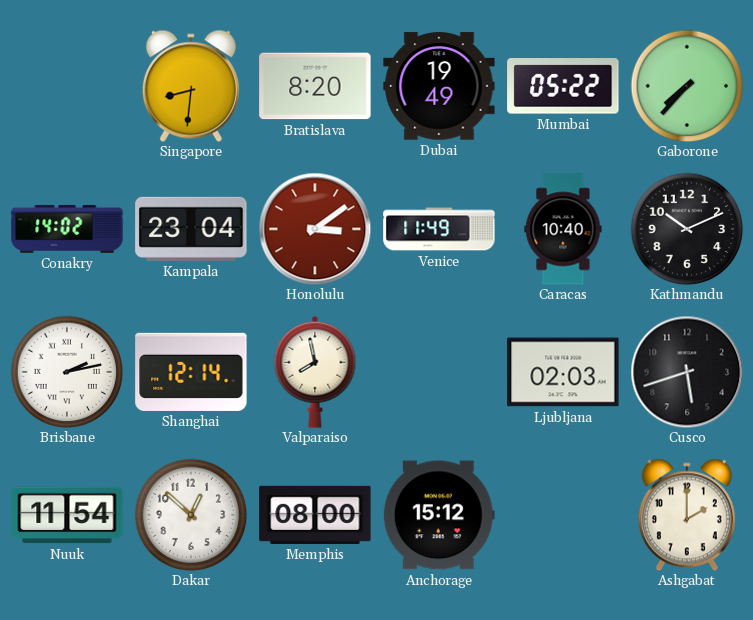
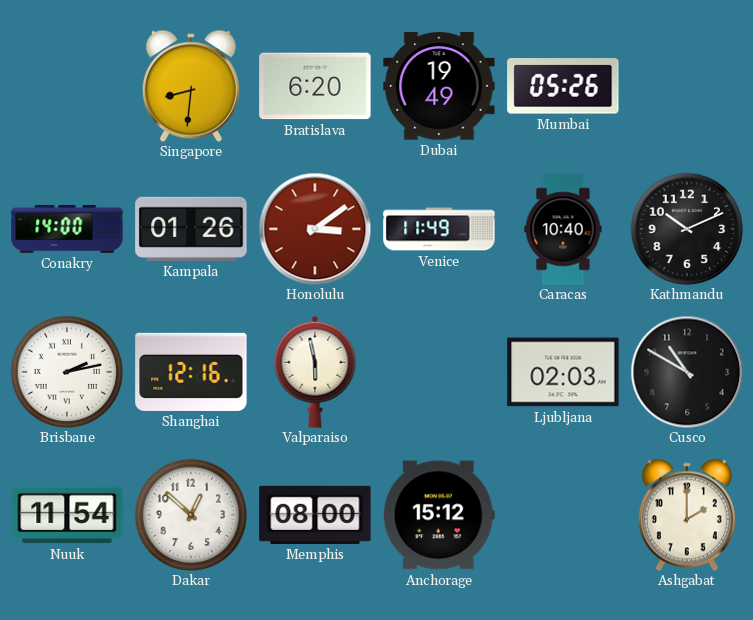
Bratislava: 8:20 -> 6:20 (315, 86)
Mumbai: 05:22 -> 05:26 (563, 86)
Gaborone: 7:37 -> none (687, 86)
Conakry: 14:02 -> 14:00 (67, 229)
Kampala: 23:04 -> 01:26 (191, 229)
Shanghai: 12:14 -> 12:16 (191, 372)
Valparaiso: 7:58 -> 5:58 (315, 372)
Cusco: 5:42 -> 10:50 (687, 372)
